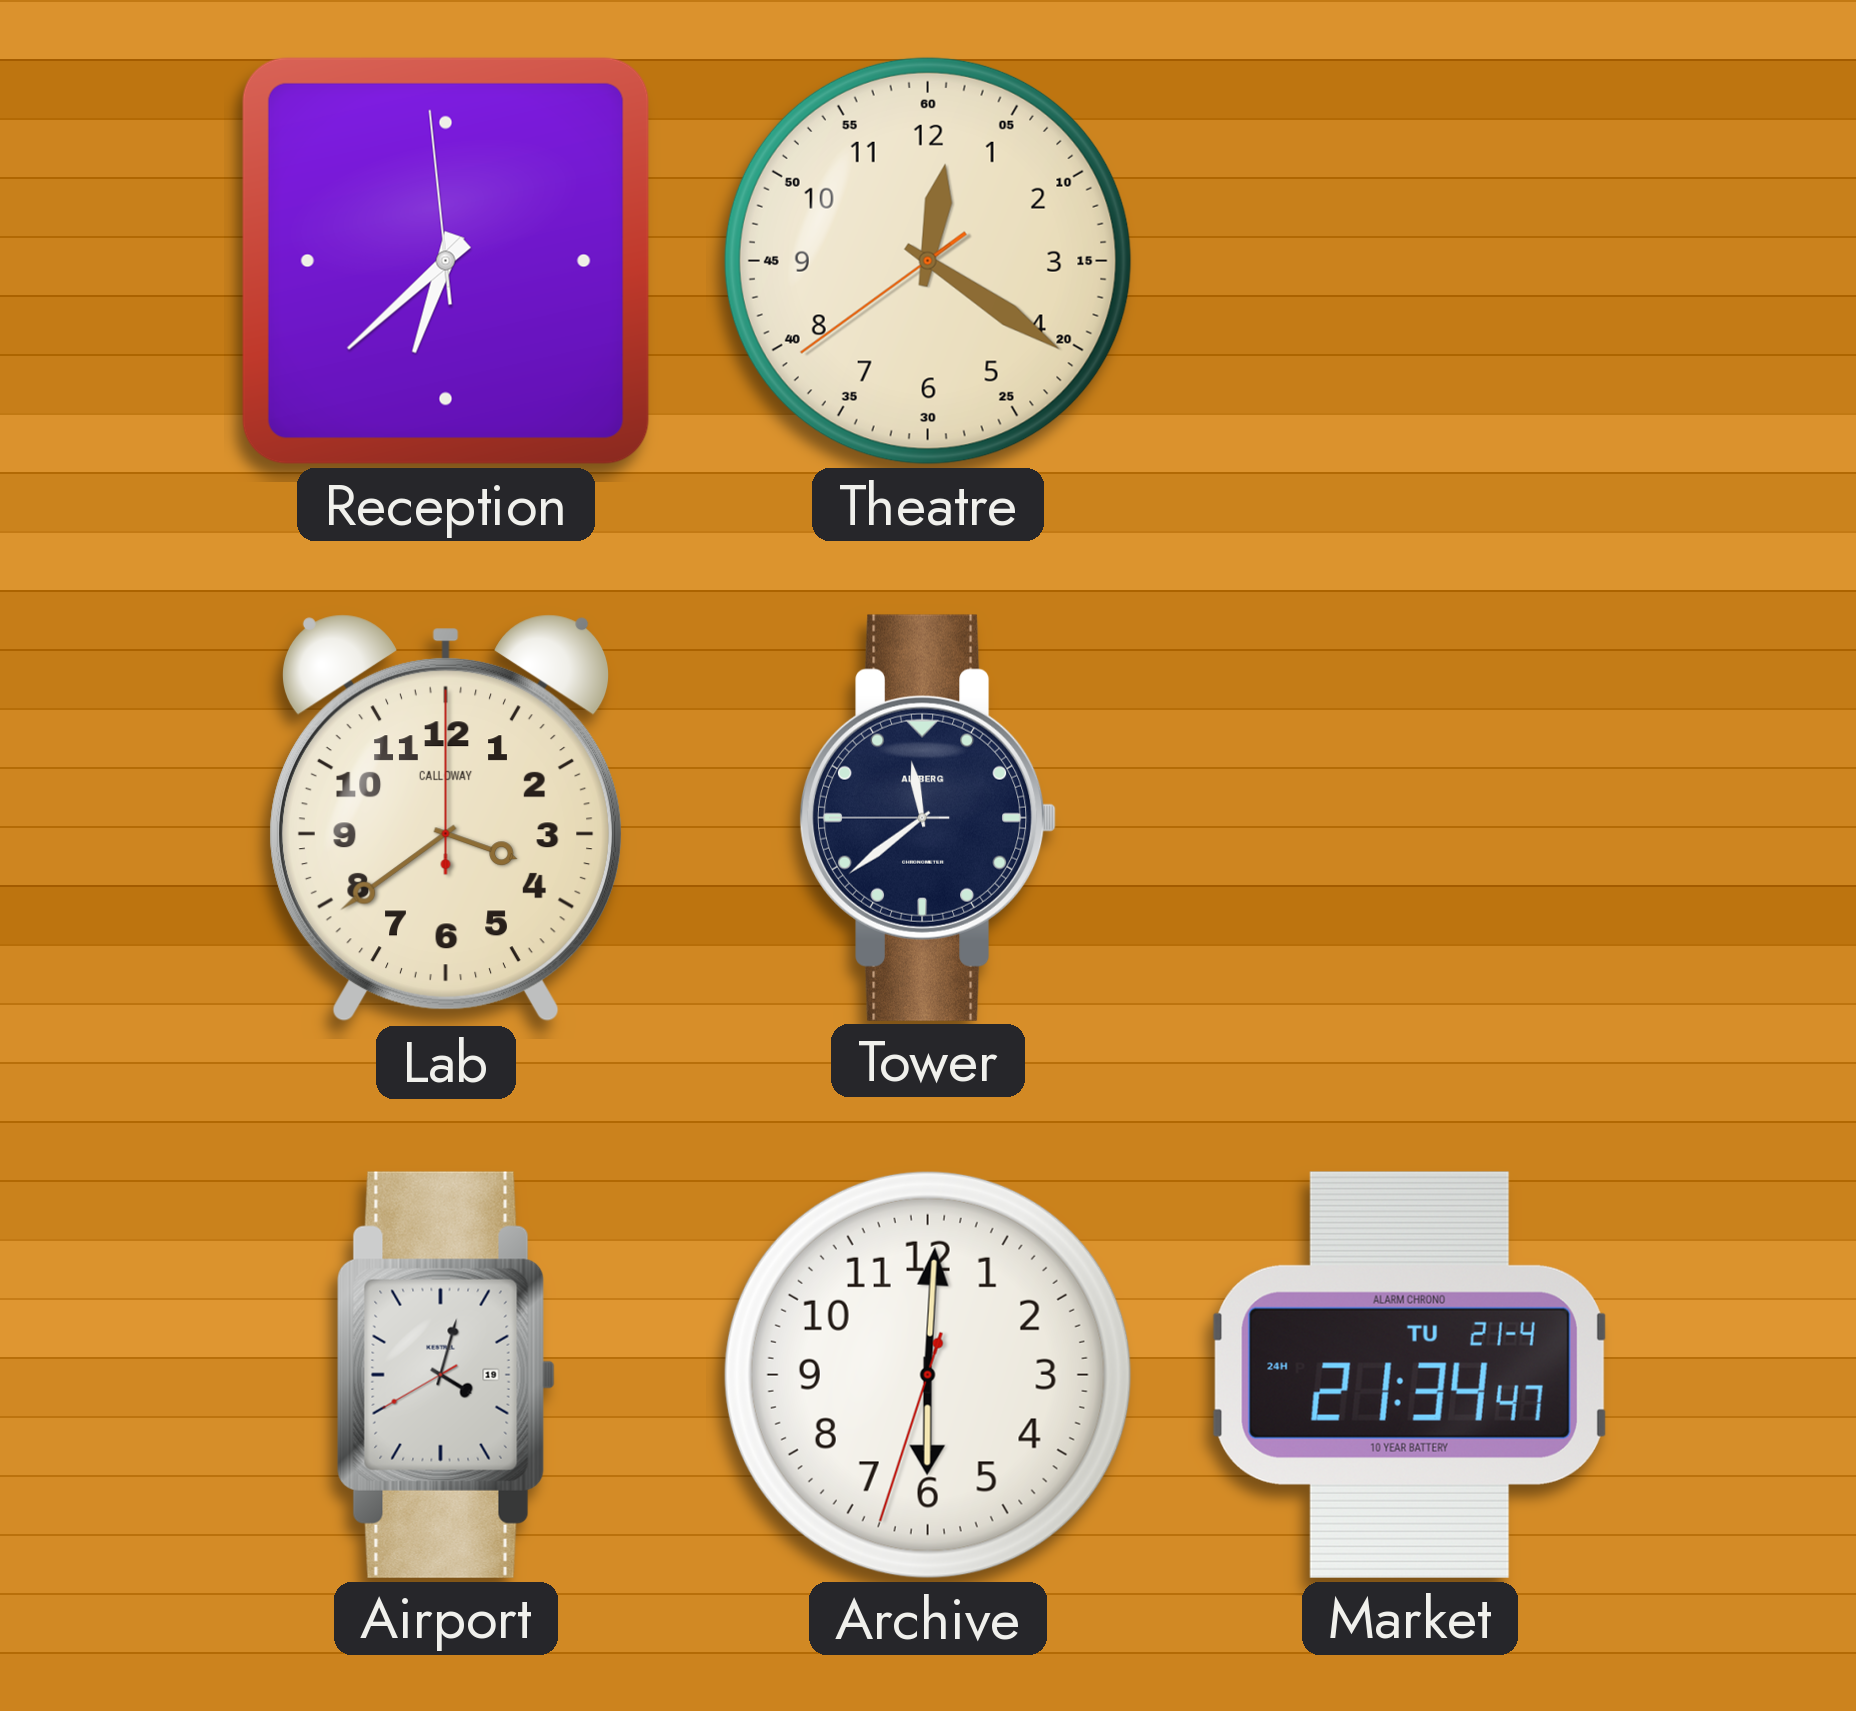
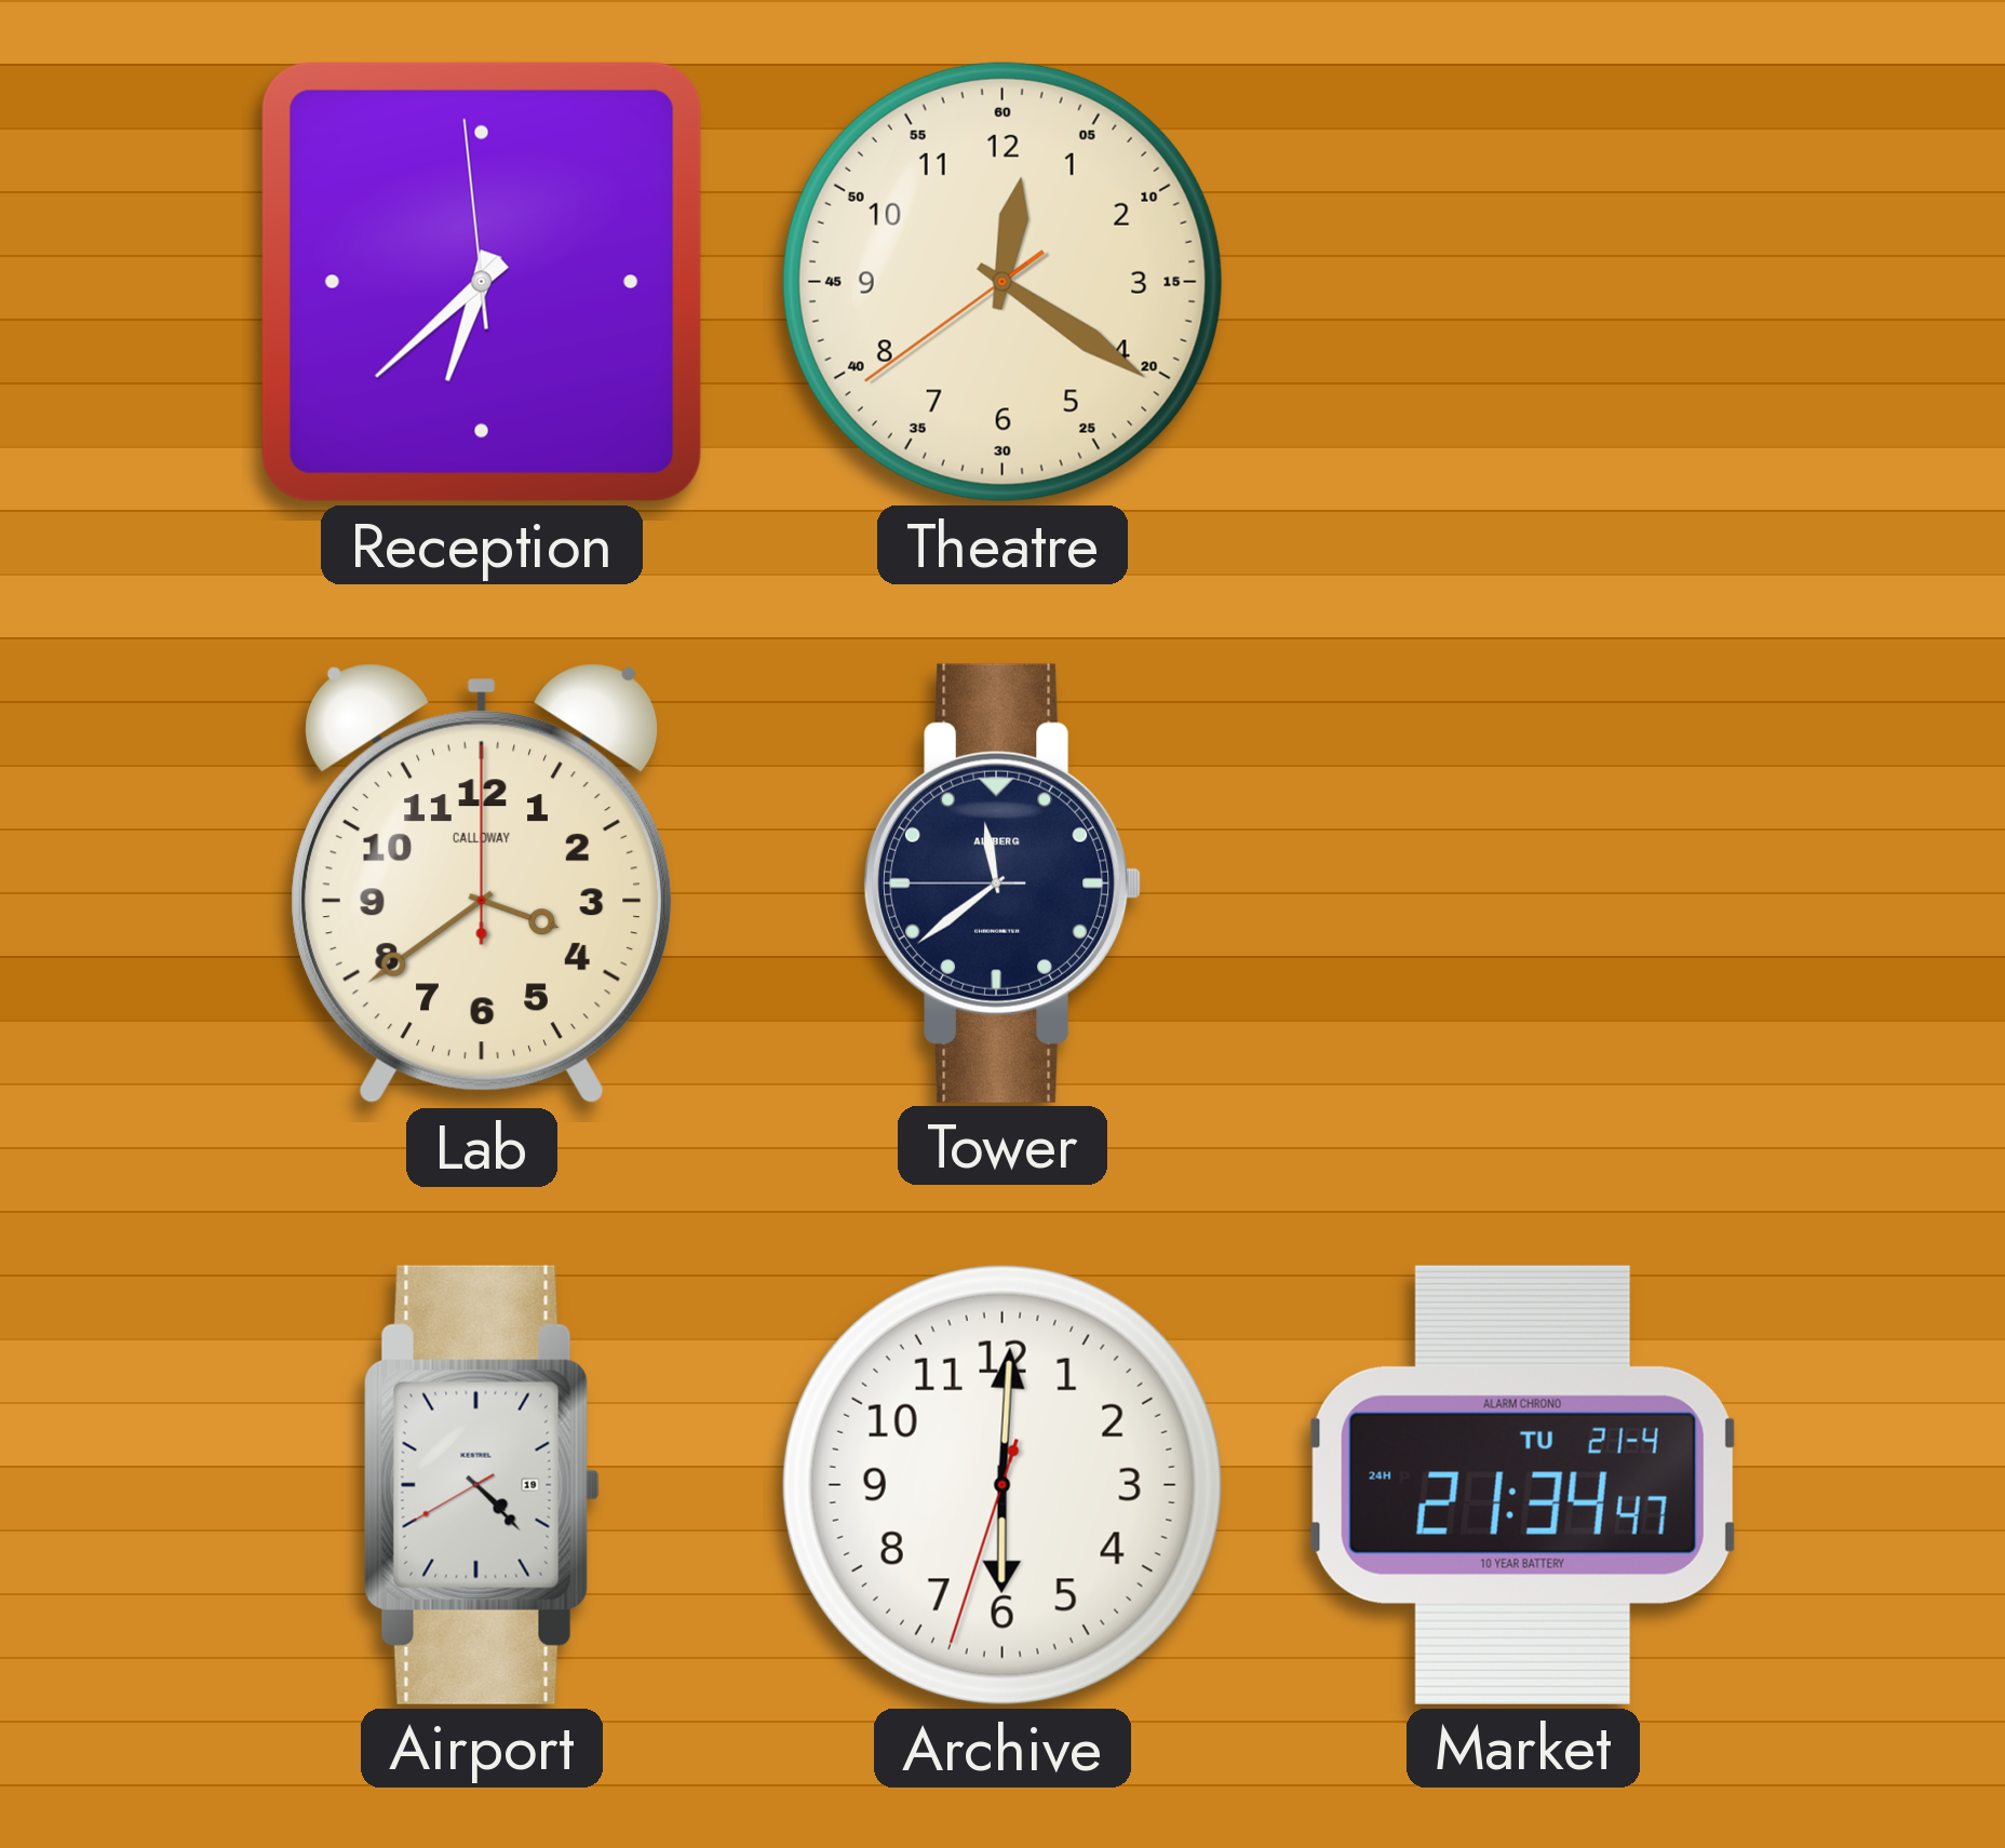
Airport: 4:02 -> 4:22 (482, 1485)
